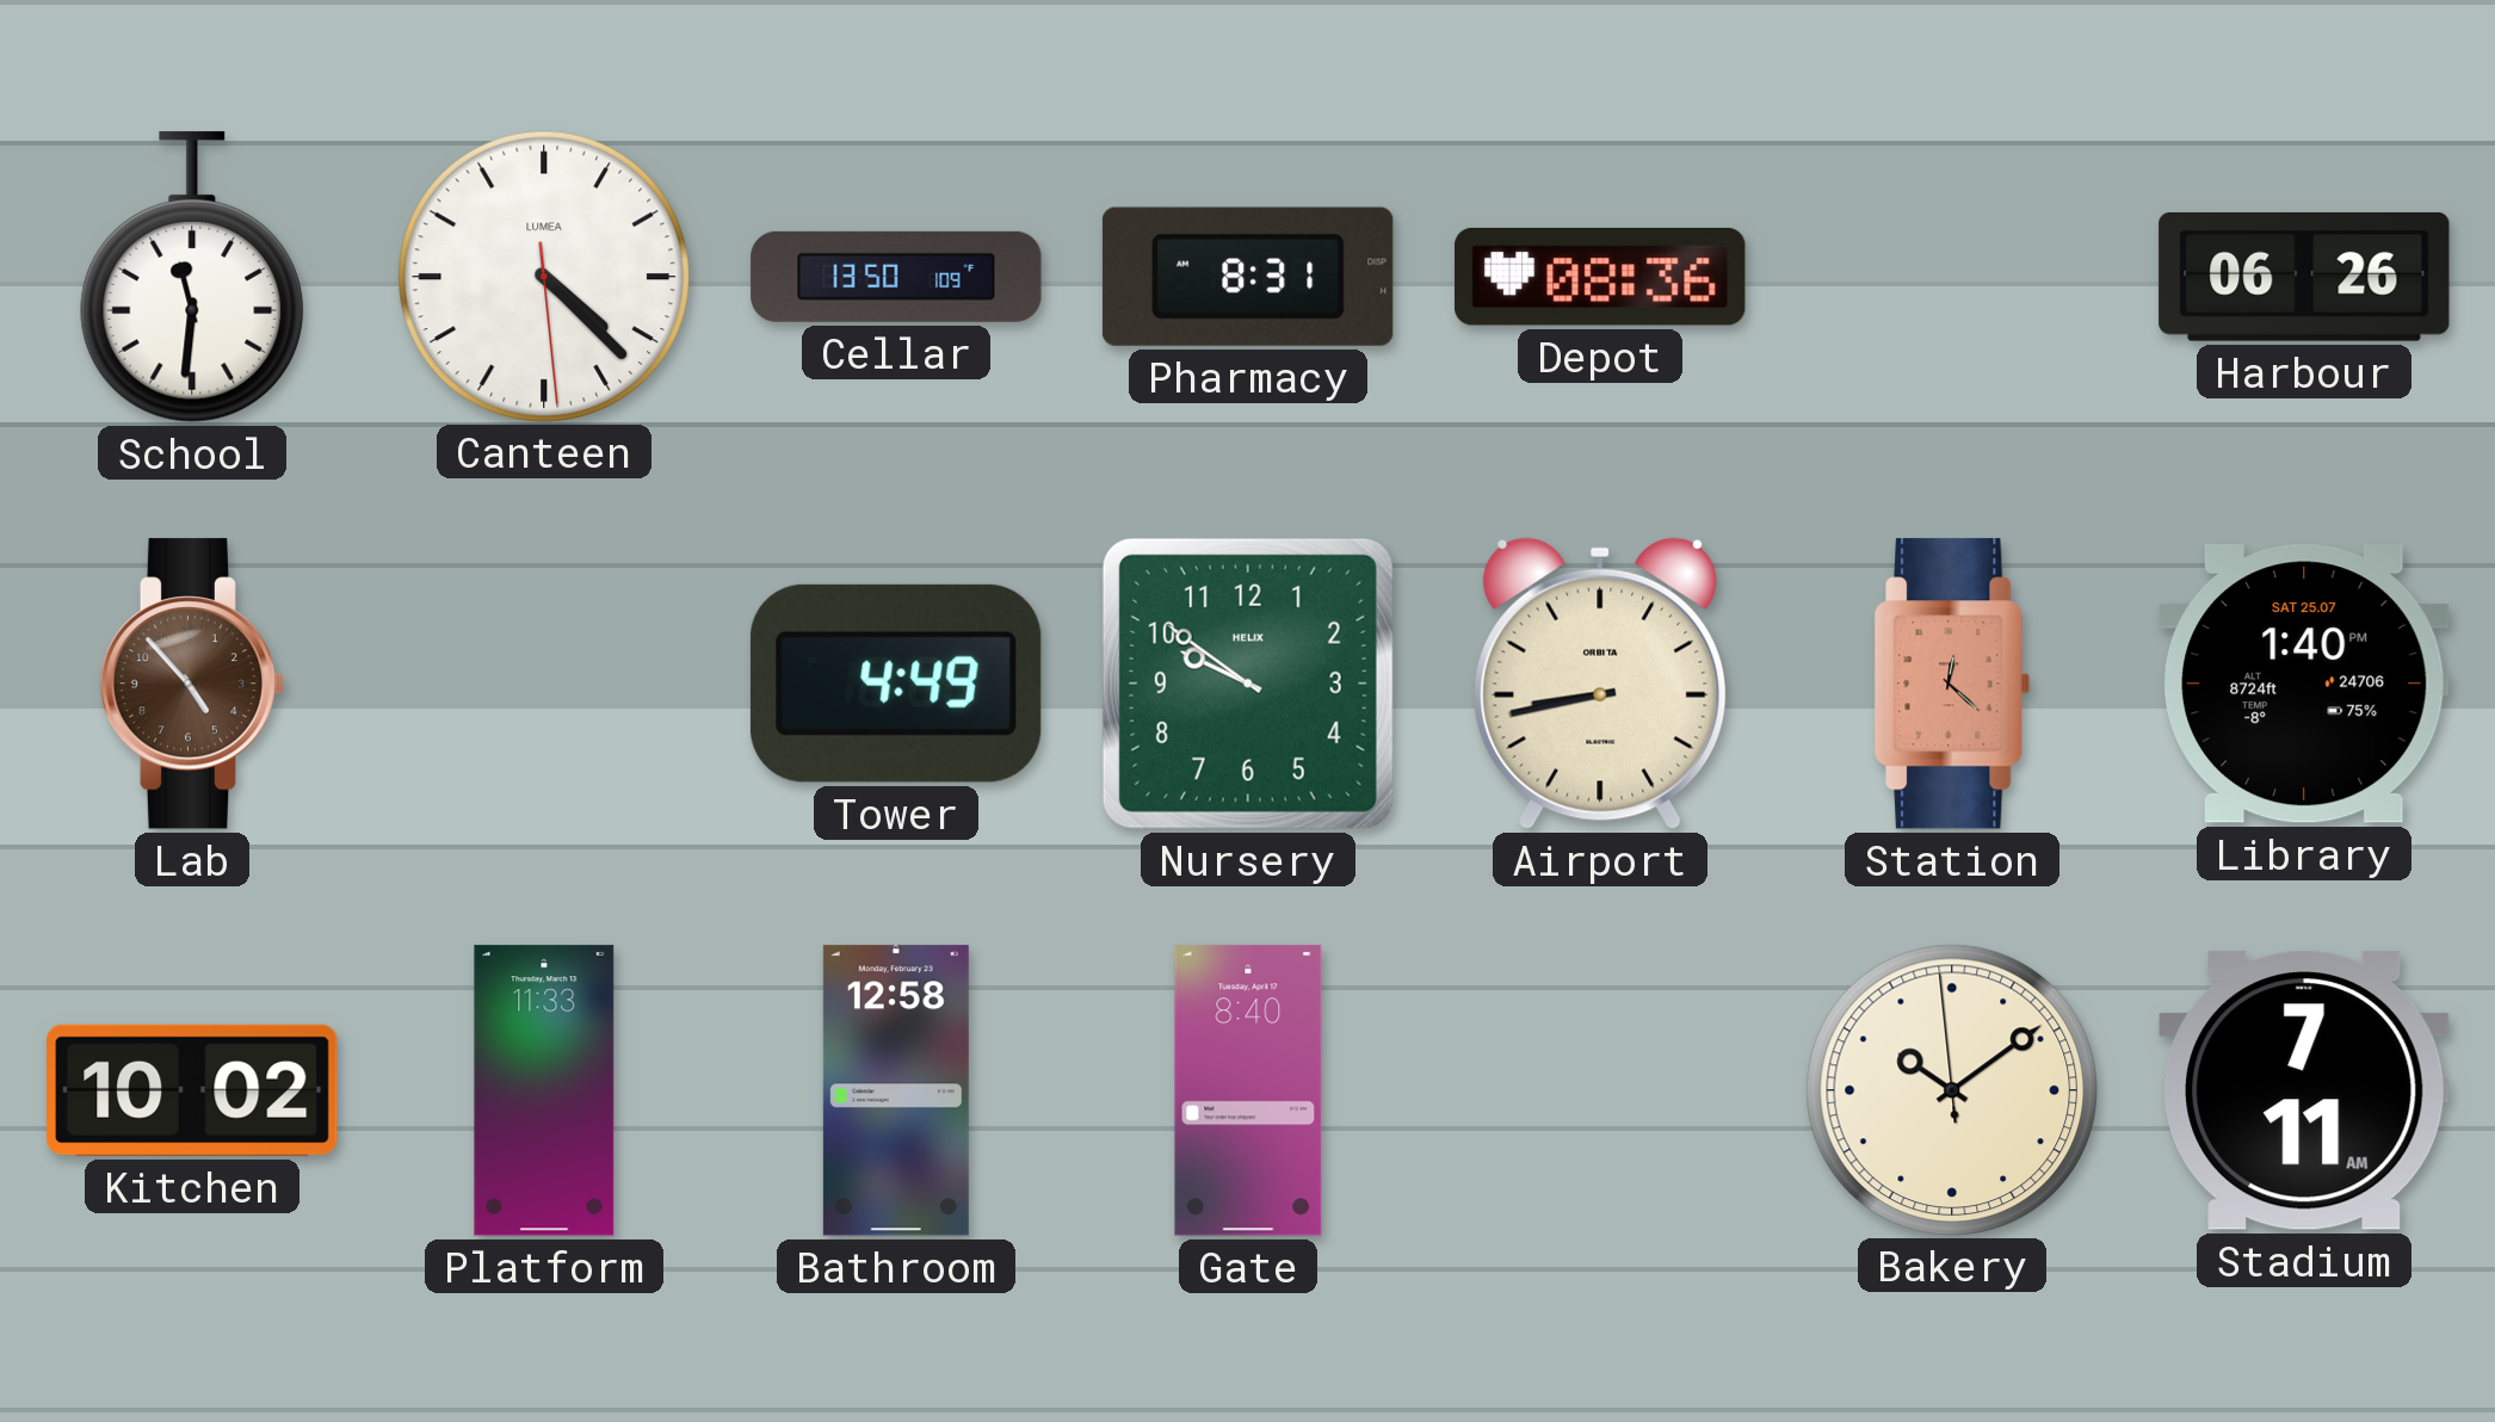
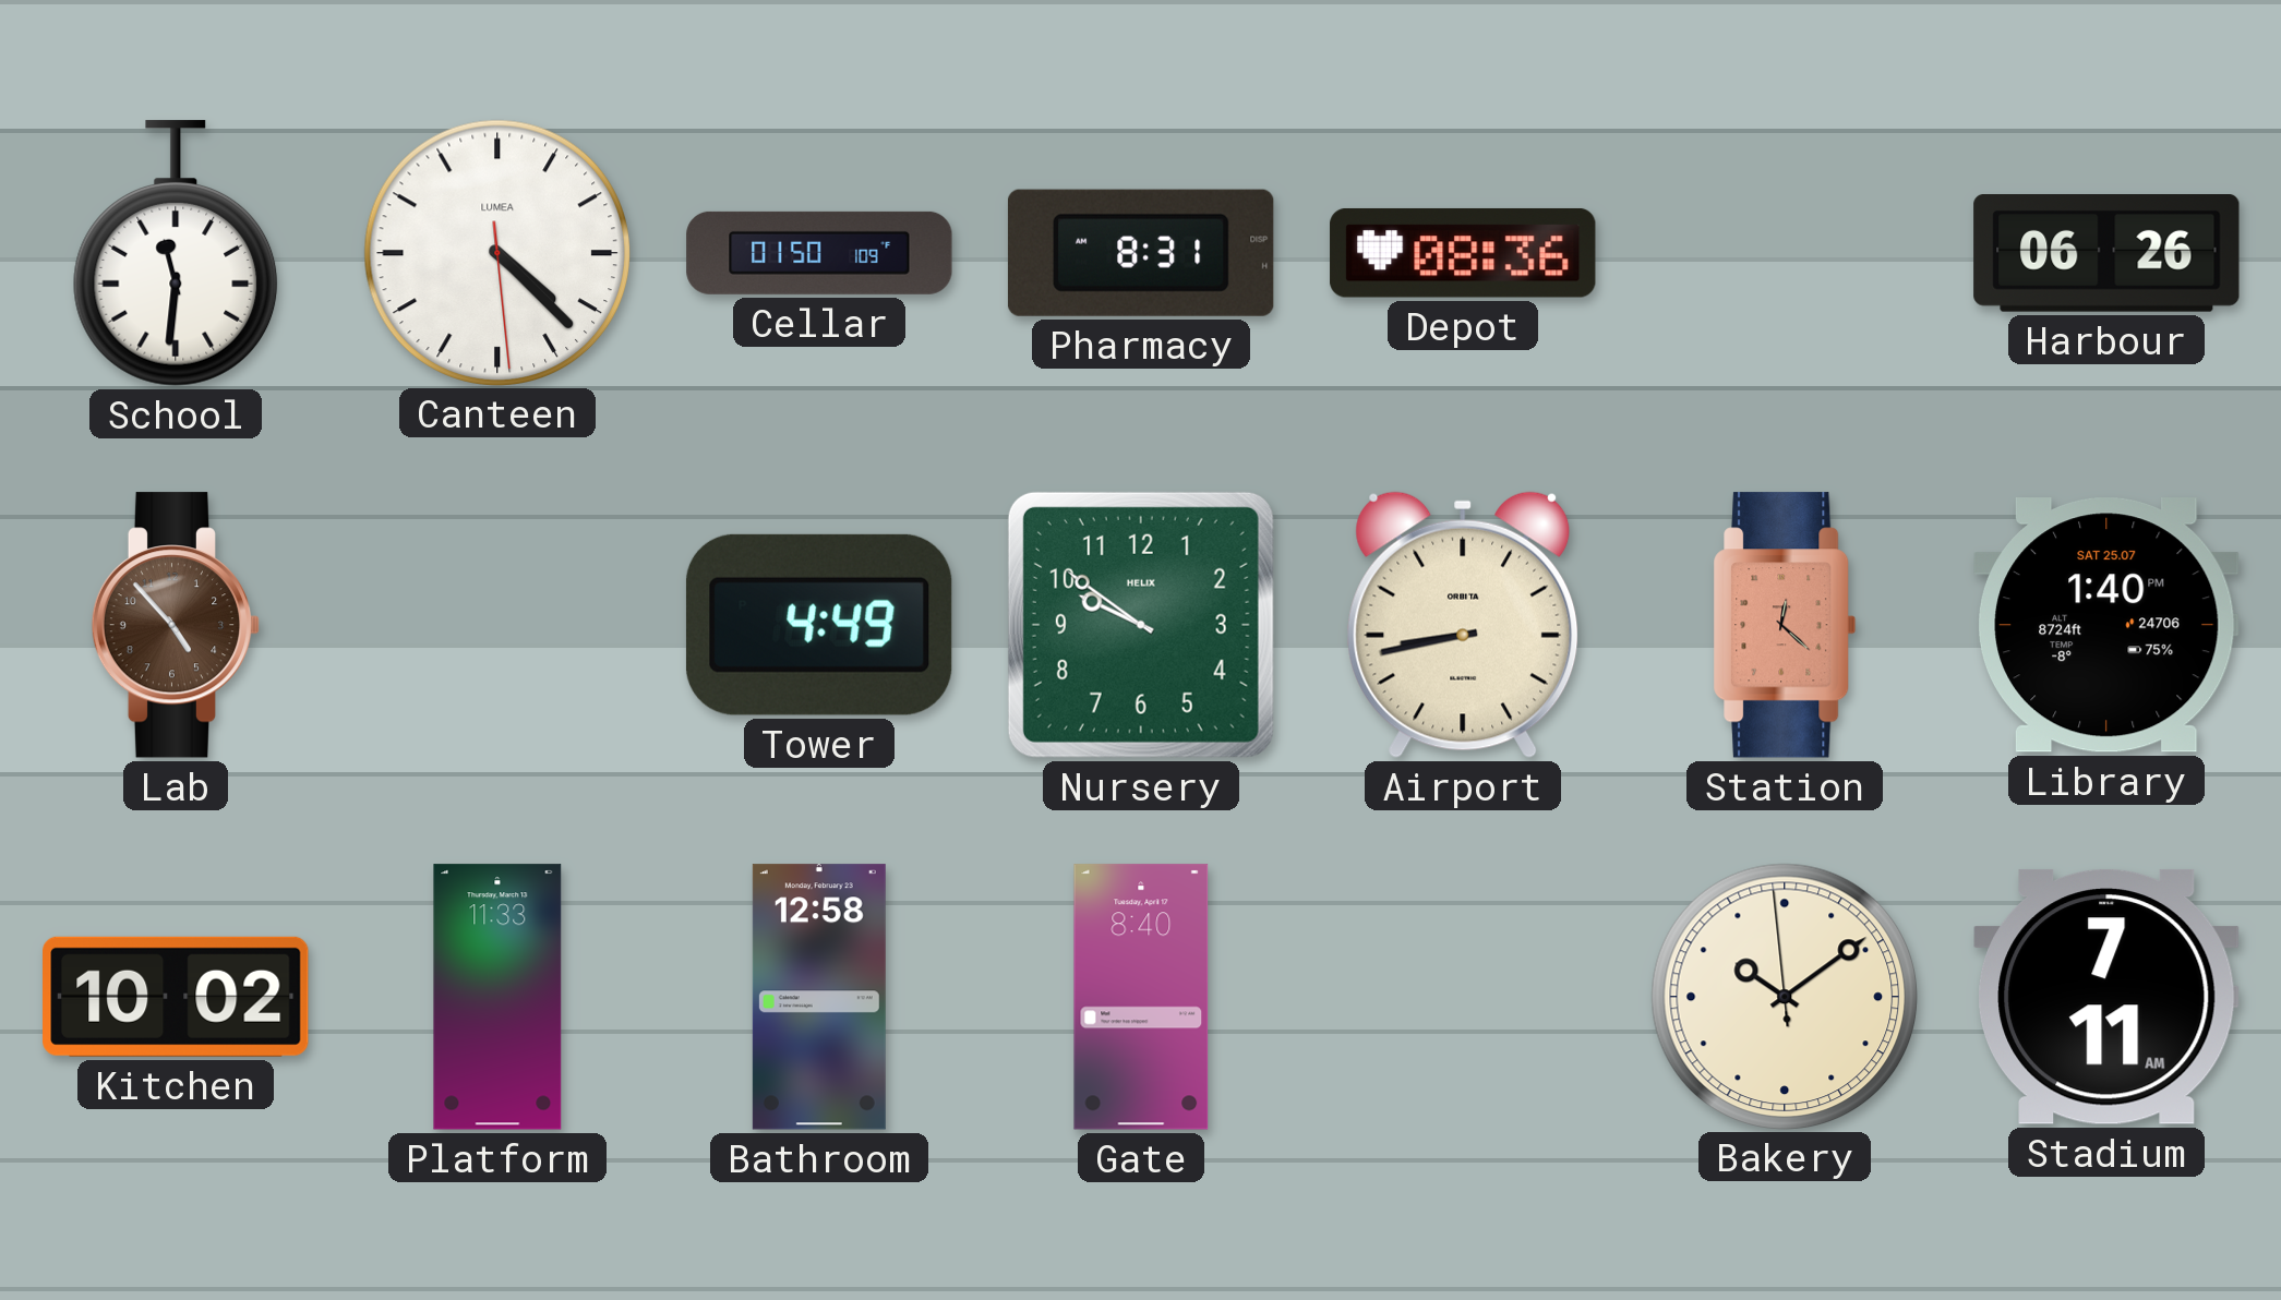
Cellar: 13:50 -> 01:50 (819, 253)
